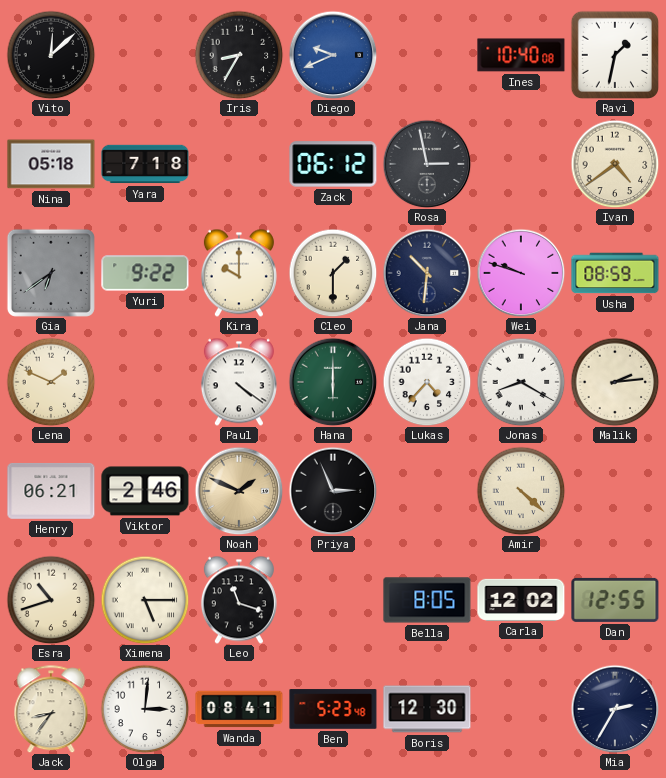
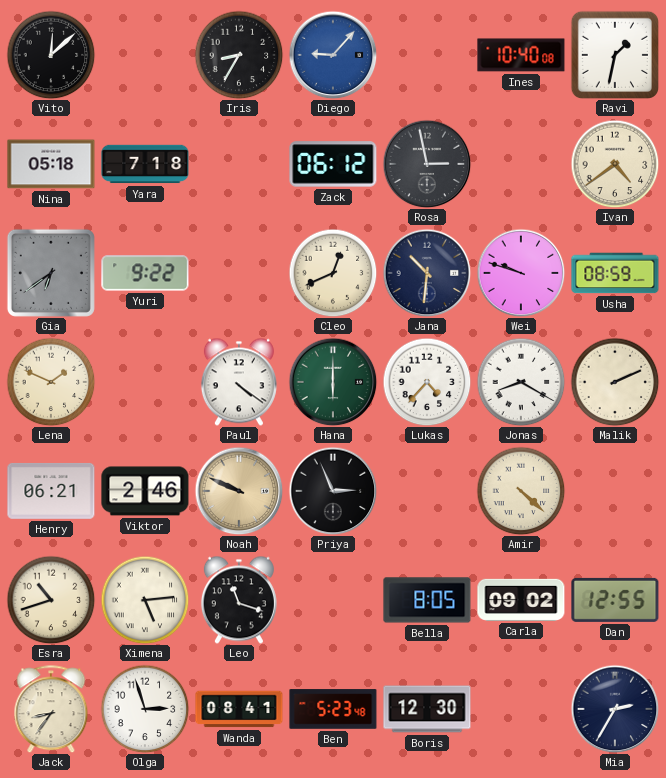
Diego: 9:41 -> 9:07 (333, 55)
Kira: 10:00 -> none (239, 273)
Cleo: 1:30 -> 12:41 (333, 273)
Malik: 2:14 -> 2:11 (615, 382)
Noah: 1:49 -> 9:49 (239, 491)
Ximena: 5:15 -> 5:14 (145, 600)
Carla: 12:02 -> 09:02 (521, 600)
Olga: 3:01 -> 2:57 (145, 709)
